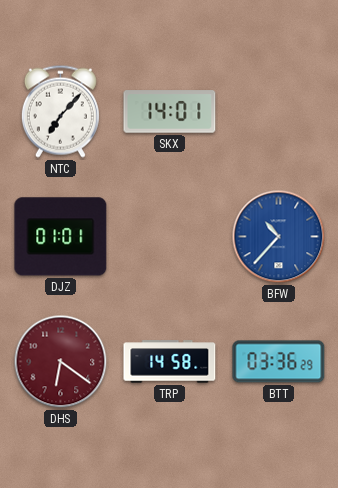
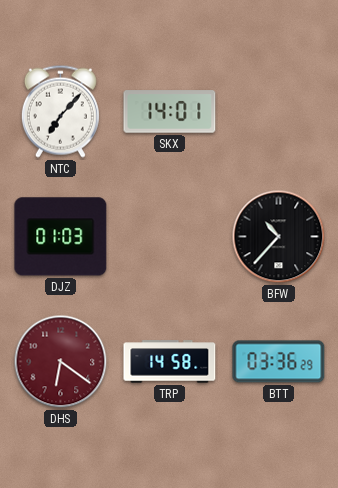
DJZ: 01:01 -> 01:03 (61, 237)
BFW dial: blue -> black (279, 237)
